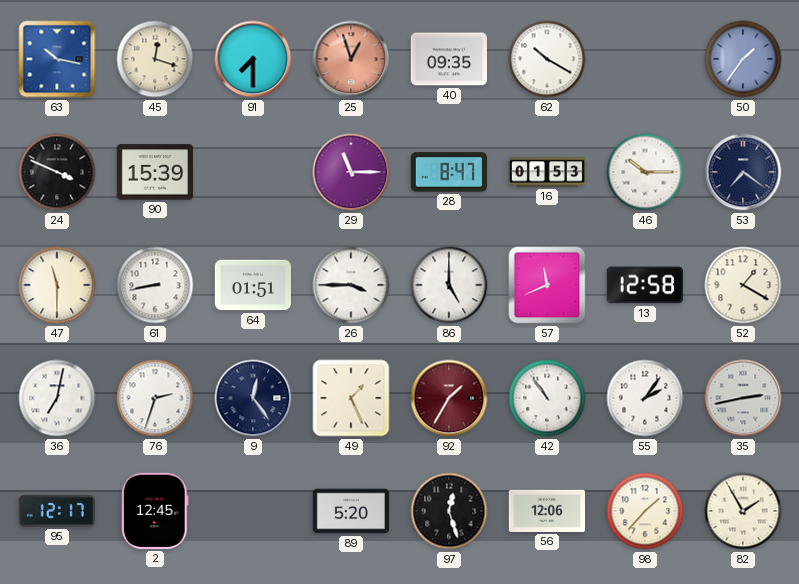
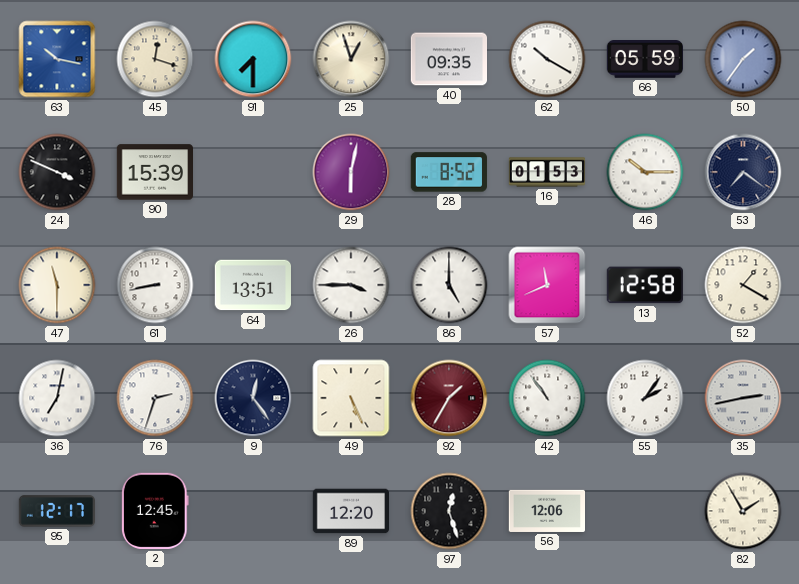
25 dial: salmon -> cream (351, 59)
66: none -> 05:59 (644, 60)
29: 11:15 -> 6:02 (351, 172)
28: 8:47 -> 8:52 (449, 172)
64: 01:51 -> 13:51 (252, 285)
49: 1:26 -> 5:26 (351, 398)
89: 5:20 -> 12:20 (350, 511)
98: 1:37 -> none (645, 511)
